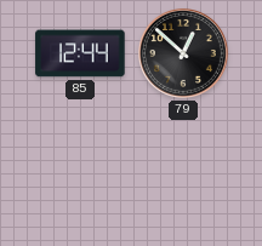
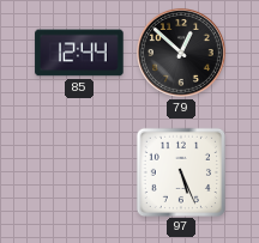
97: none -> 5:26 (180, 171)
